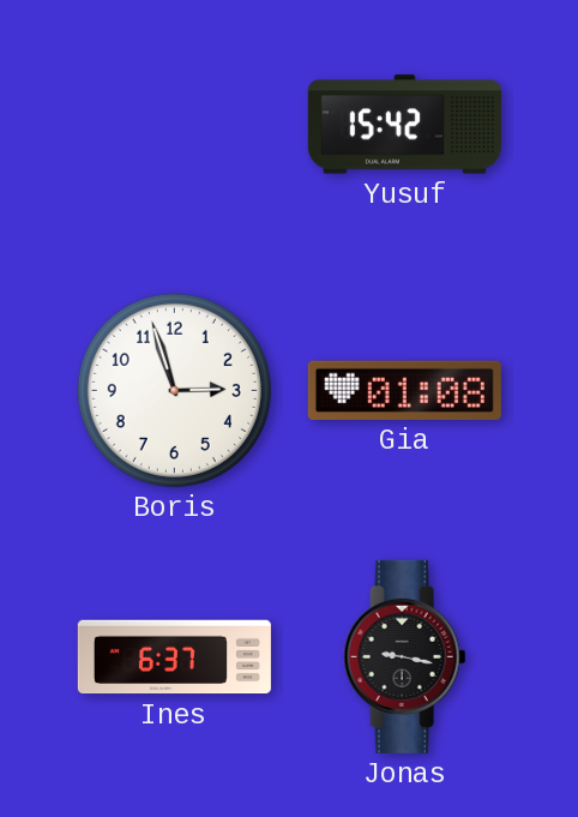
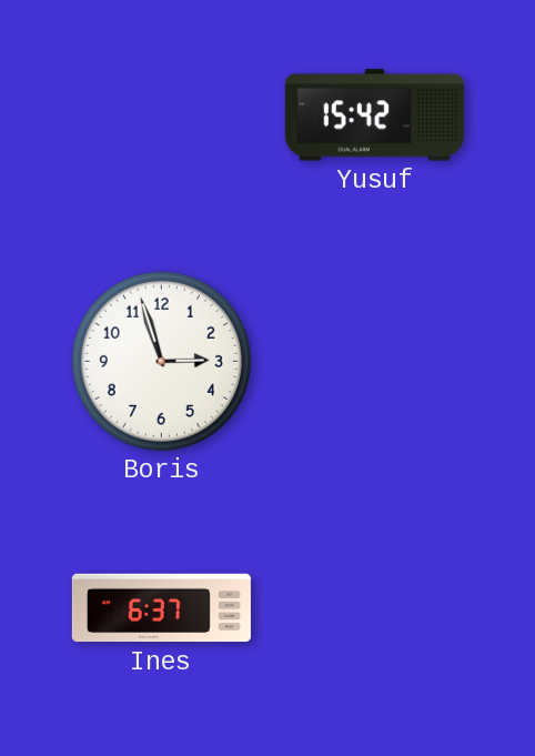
Gia: 01:08 -> none (404, 390)
Jonas: 9:17 -> none (405, 656)
